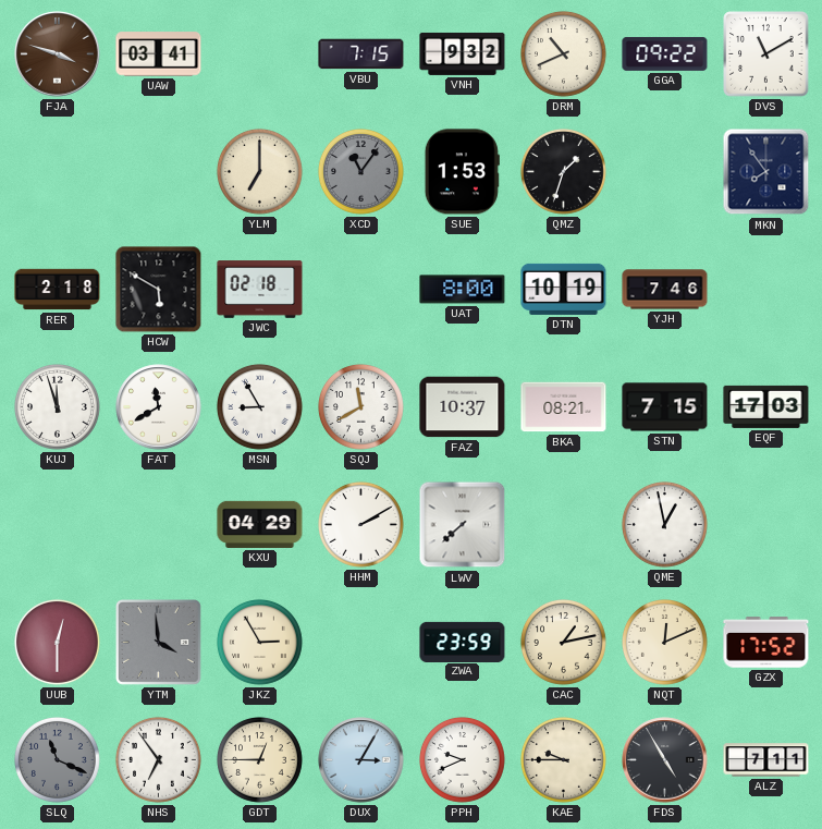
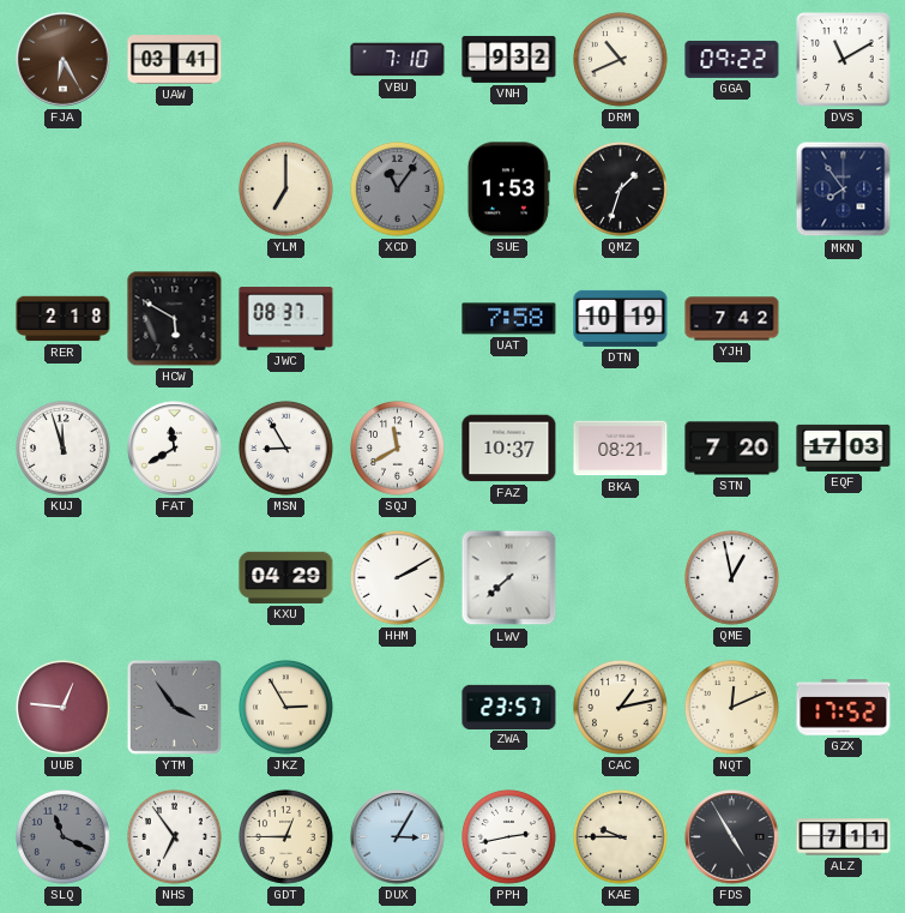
FJA: 3:48 -> 6:25 (64, 60)
VBU: 7:15 -> 7:10 (398, 60)
JWC: 02:18 -> 08:37 (286, 319)
UAT: 8:00 -> 7:58 (509, 319)
YJH: 7:46 -> 7:42 (732, 319)
STN: 7:15 -> 7:20 (732, 449)
UUB: 12:30 -> 12:46 (64, 708)
YTM: 3:59 -> 3:54 (174, 707)
ZWA: 23:59 -> 23:57 (509, 707)
PPH: 9:41 -> 2:43 (509, 837)
